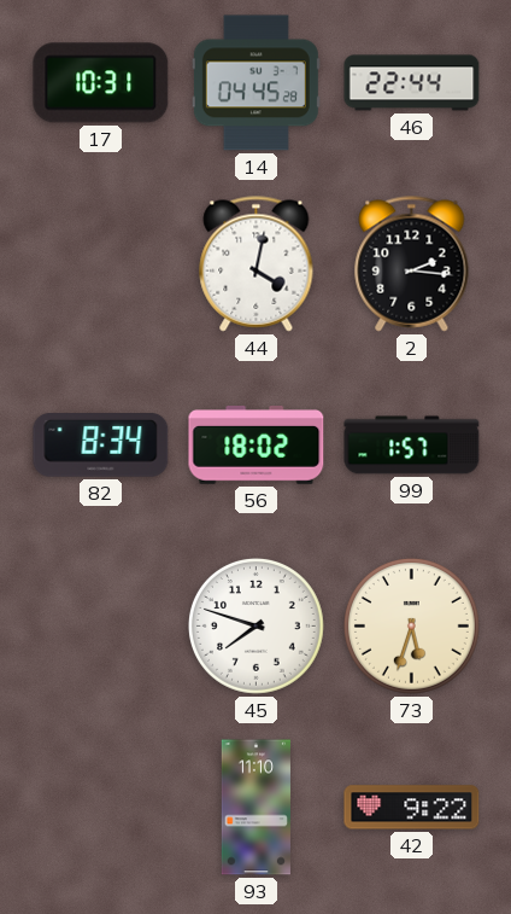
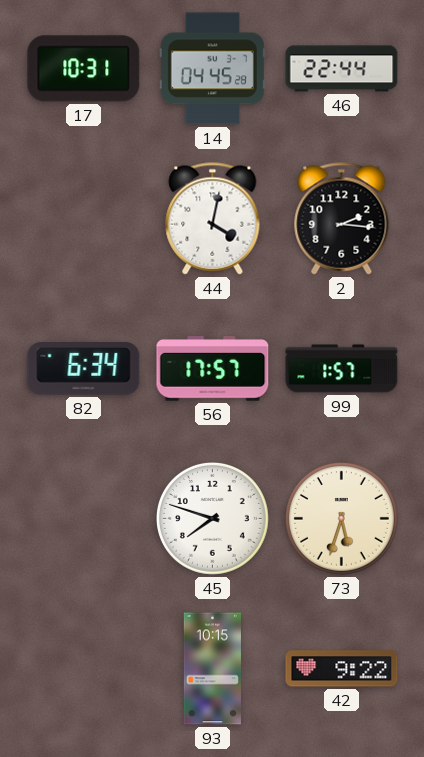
82: 8:34 -> 6:34 (84, 369)
56: 18:02 -> 17:57 (213, 369)
93: 11:10 -> 10:15 (212, 669)
